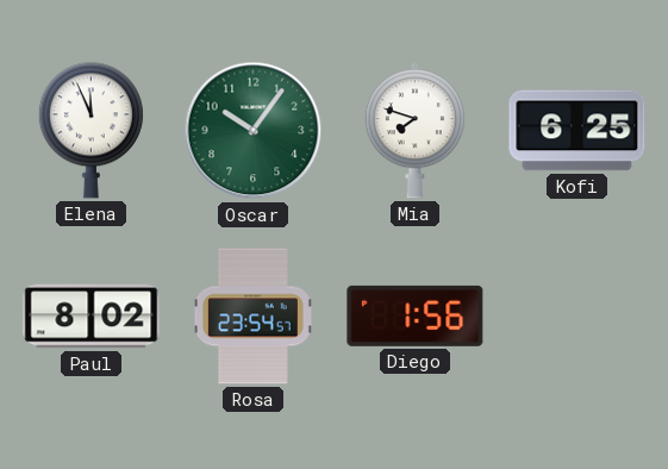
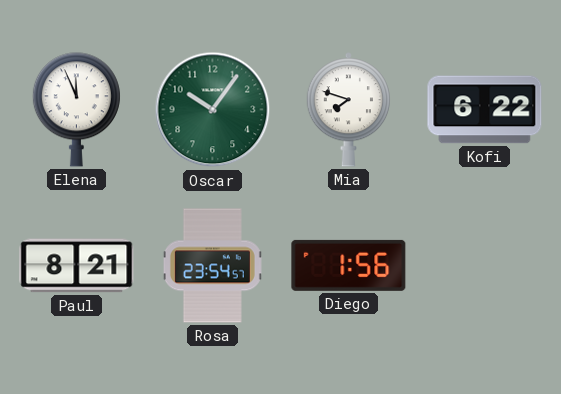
Kofi: 6:25 -> 6:22 (485, 110)
Paul: 8:02 -> 8:21 (77, 266)
